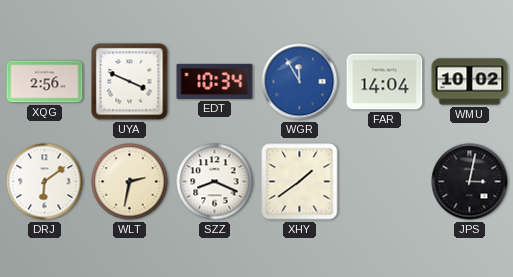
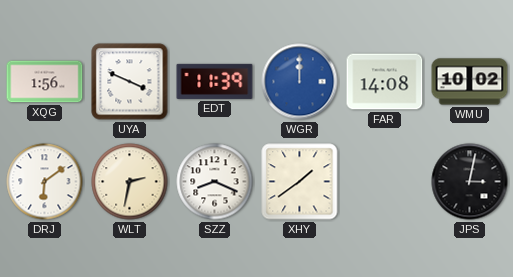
XQG: 2:56 -> 1:56 (45, 82)
EDT: 10:34 -> 11:39 (215, 81)
WGR: 11:55 -> 12:00 (300, 82)
FAR: 14:04 -> 14:08 (385, 82)
